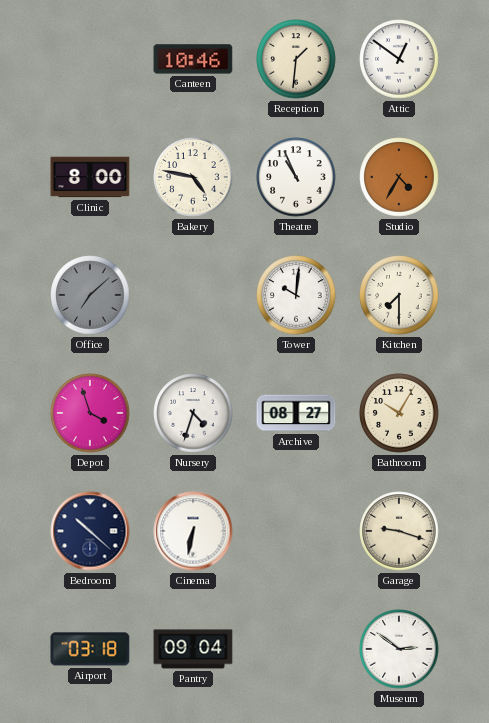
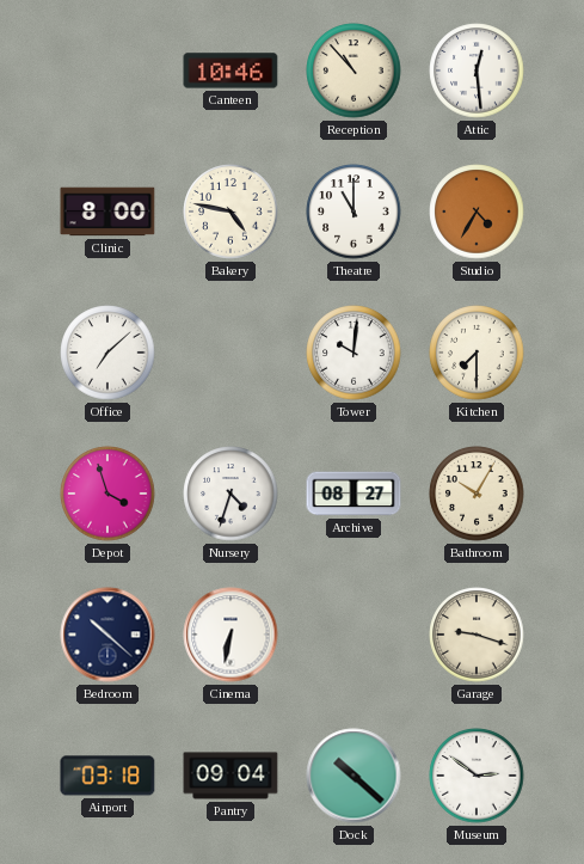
Reception: 1:31 -> 10:53 (354, 71)
Attic: 12:51 -> 12:29 (477, 71)
Theatre: 10:56 -> 11:00 (354, 212)
Office dial: grey -> white (107, 353)
Dock: none -> 10:22 (354, 776)
